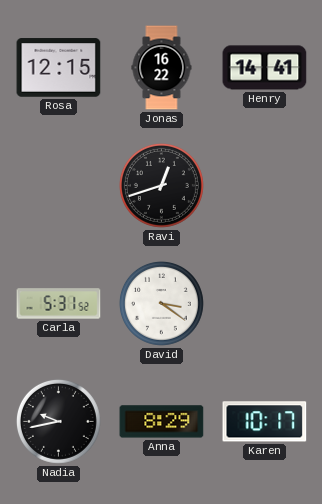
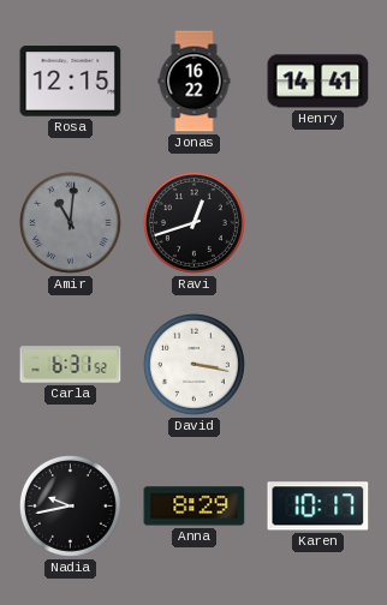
Amir: none -> 11:01 (70, 222)
Carla: 5:31 -> 6:31 (71, 365)
David: 3:21 -> 3:17 (194, 364)
